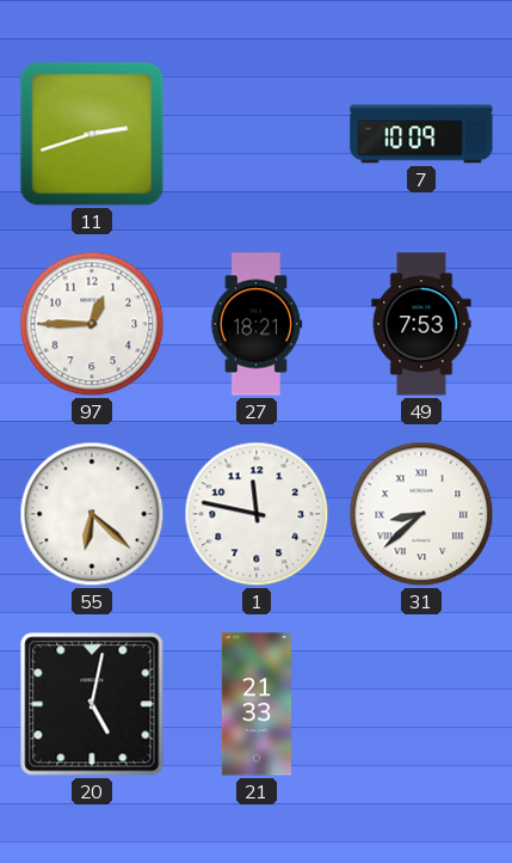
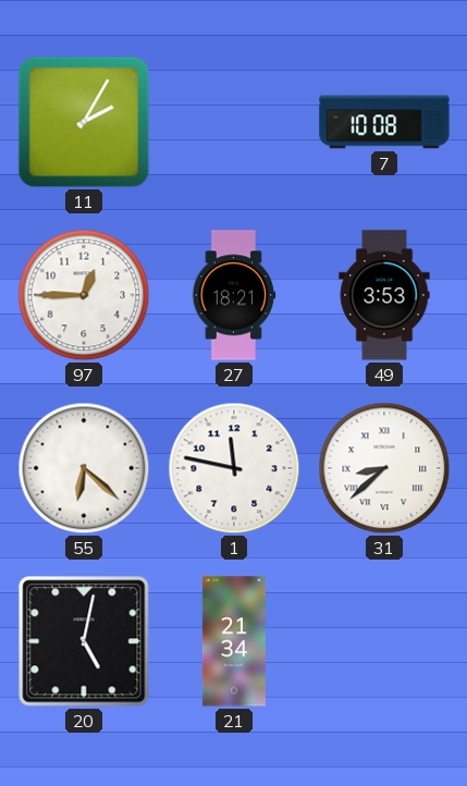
11: 2:42 -> 2:05 (84, 122)
7: 10:09 -> 10:08 (384, 122)
49: 7:53 -> 3:53 (384, 295)
21: 21:33 -> 21:34 (234, 641)
